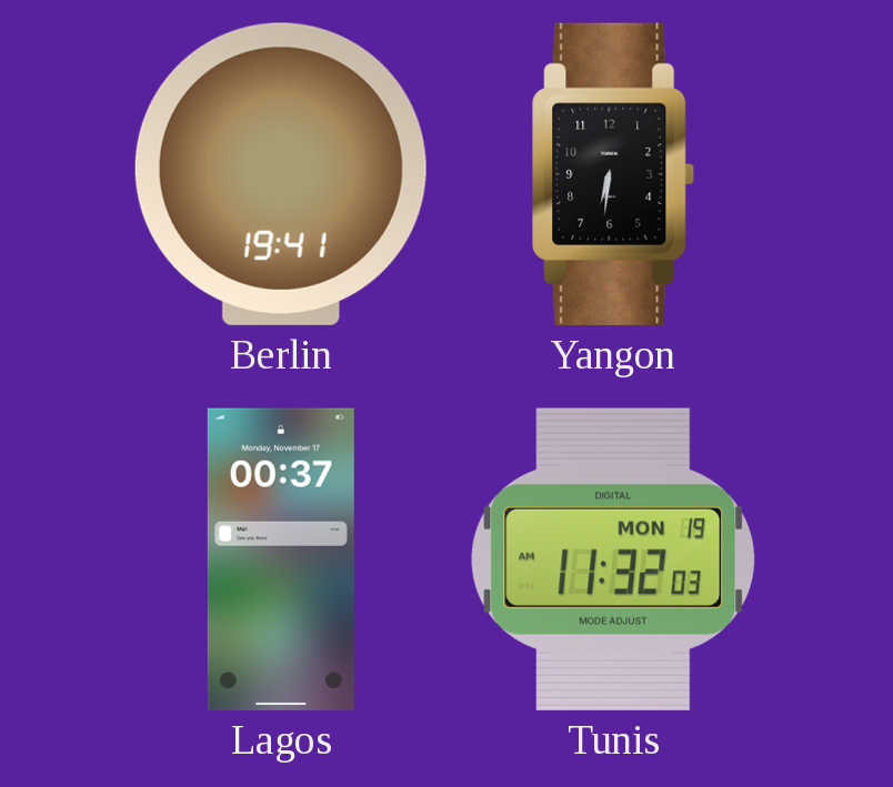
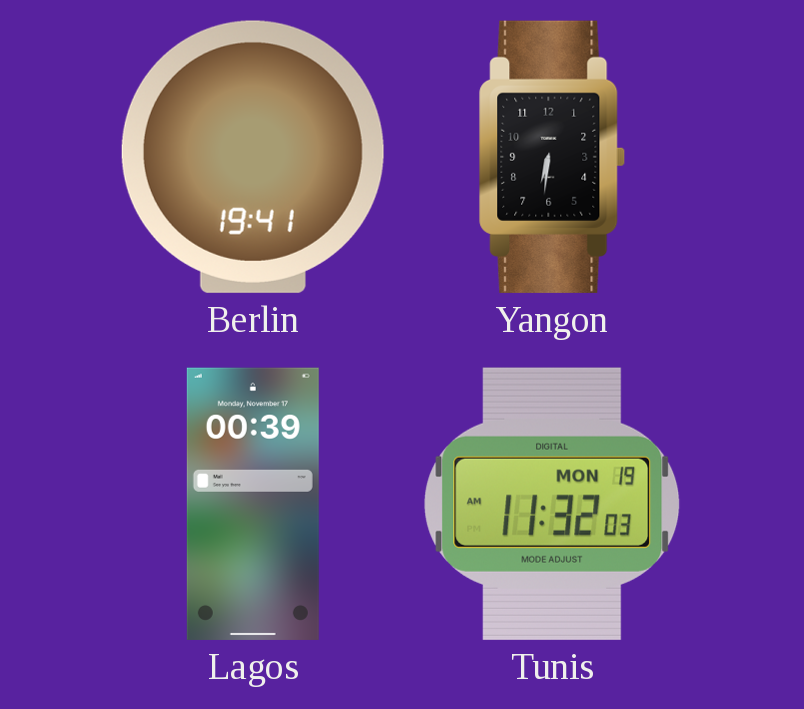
Lagos: 00:37 -> 00:39 (253, 504)
